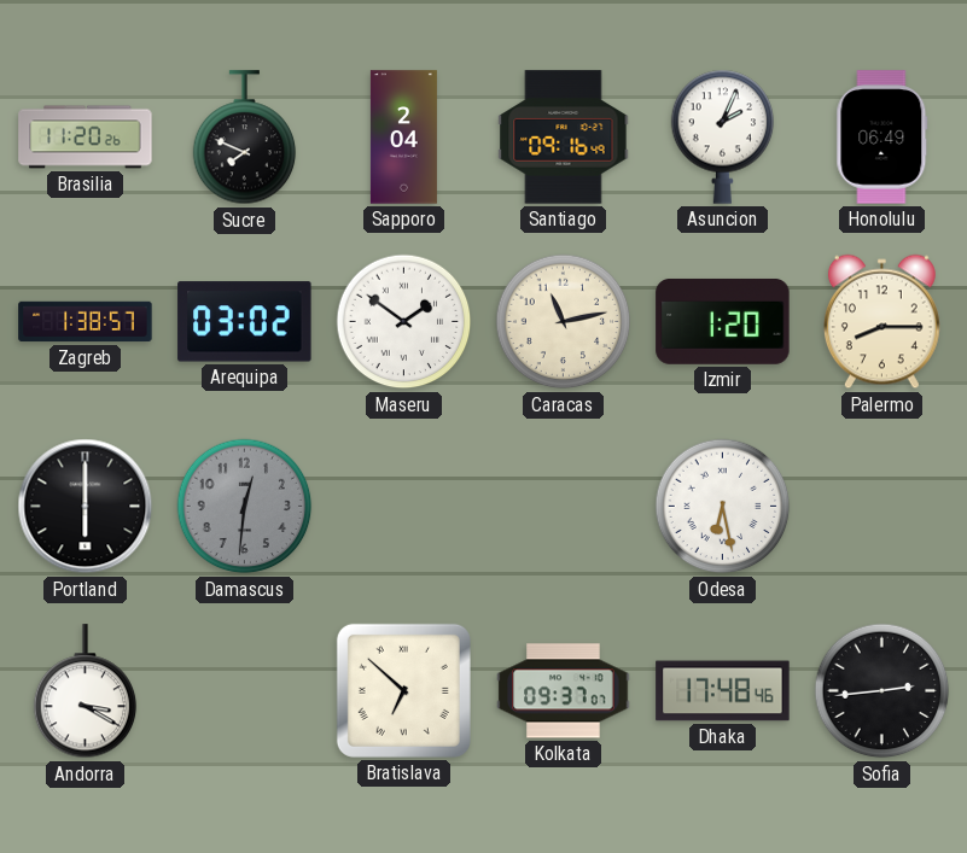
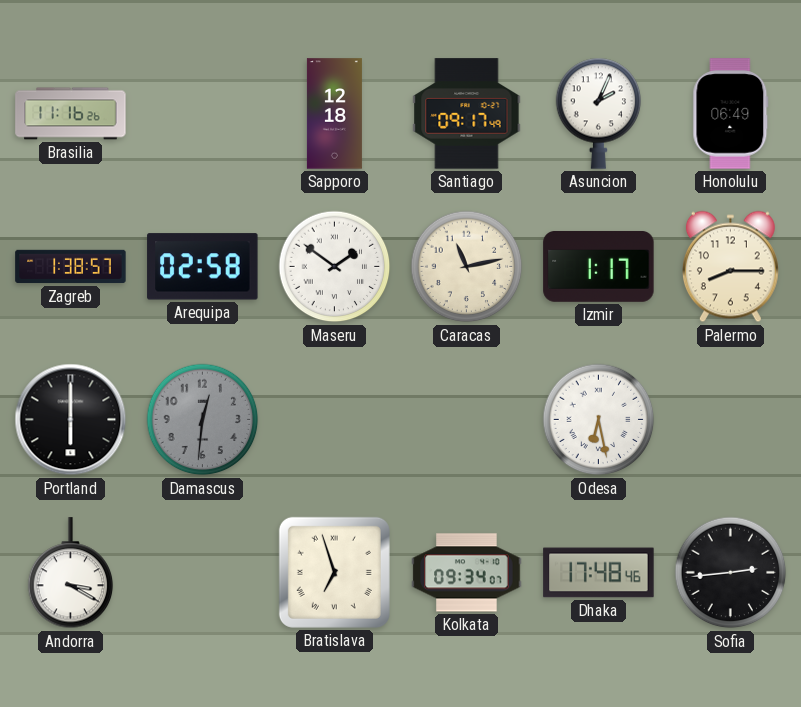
Brasilia: 11:20 -> 11:16 (71, 114)
Sucre: 7:49 -> none (245, 138)
Sapporo: 2:04 -> 12:18 (334, 114)
Santiago: 09:16 -> 09:17 (467, 114)
Arequipa: 03:02 -> 02:58 (203, 267)
Izmir: 1:20 -> 1:17 (599, 266)
Bratislava: 6:52 -> 6:57 (334, 572)
Kolkata: 09:37 -> 09:34 (467, 573)
